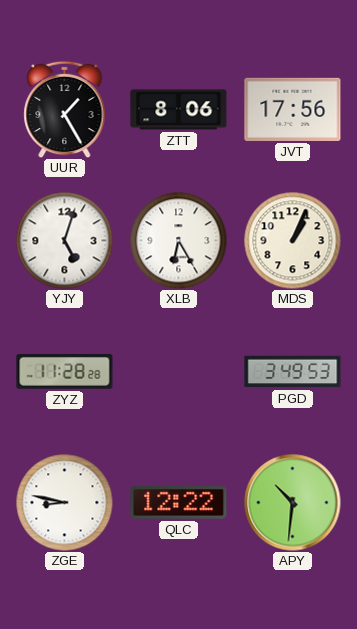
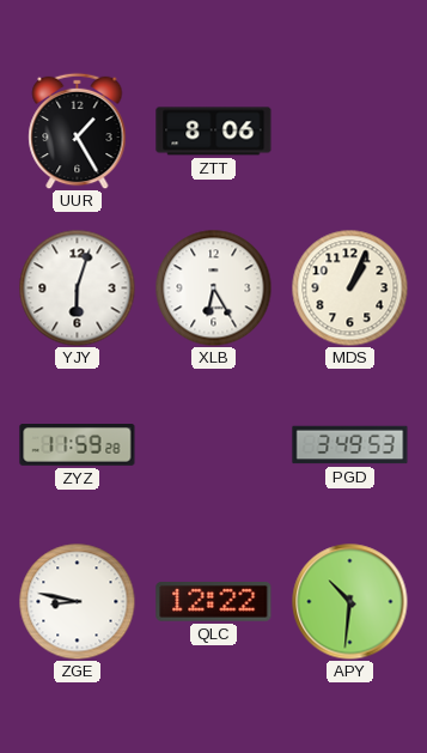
JVT: 17:56 -> none (293, 109)
YJY: 5:03 -> 6:03 (77, 287)
ZYZ: 11:28 -> 11:59 (78, 445)
